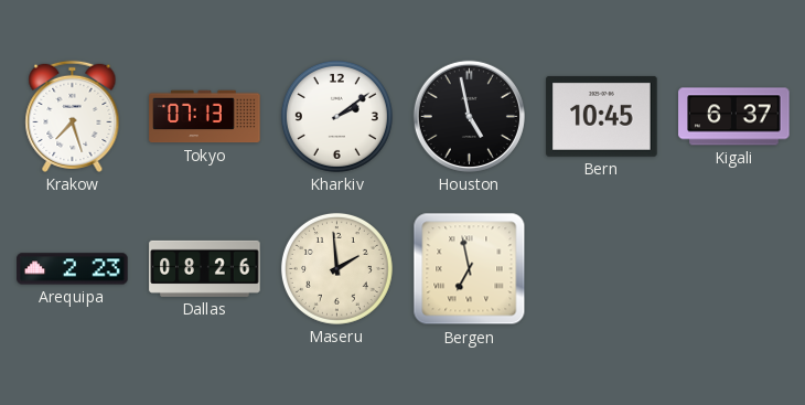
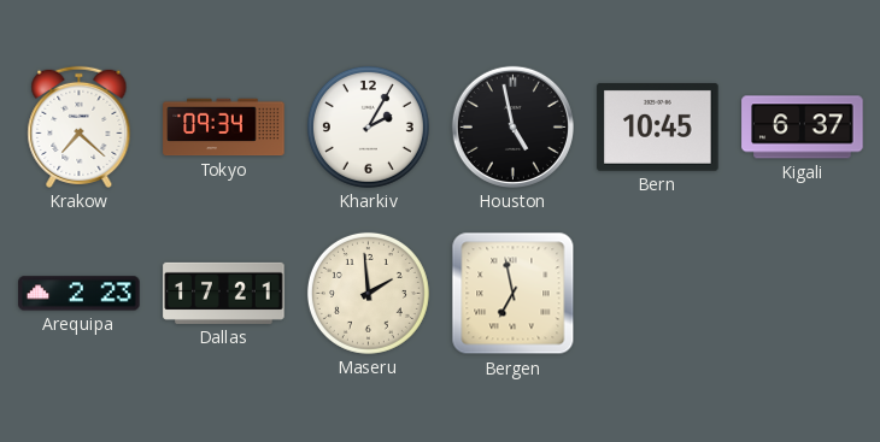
Krakow: 7:27 -> 7:22 (80, 126)
Tokyo: 07:13 -> 09:34 (224, 128)
Kharkiv: 2:09 -> 2:05 (368, 126)
Dallas: 08:26 -> 17:21 (224, 293)
